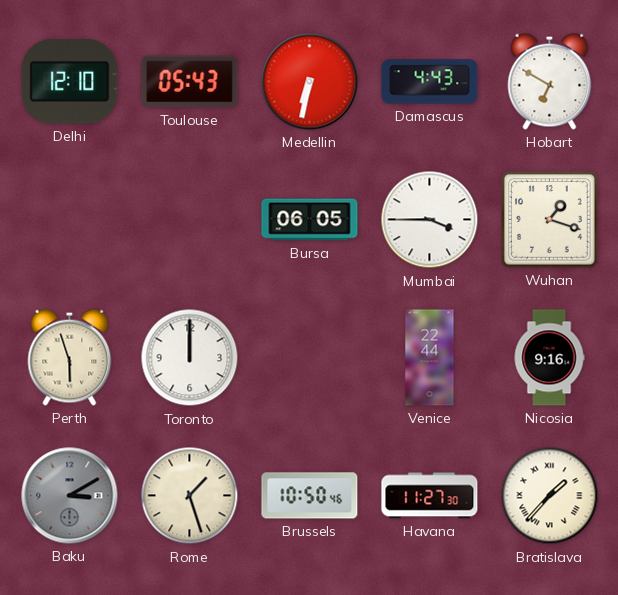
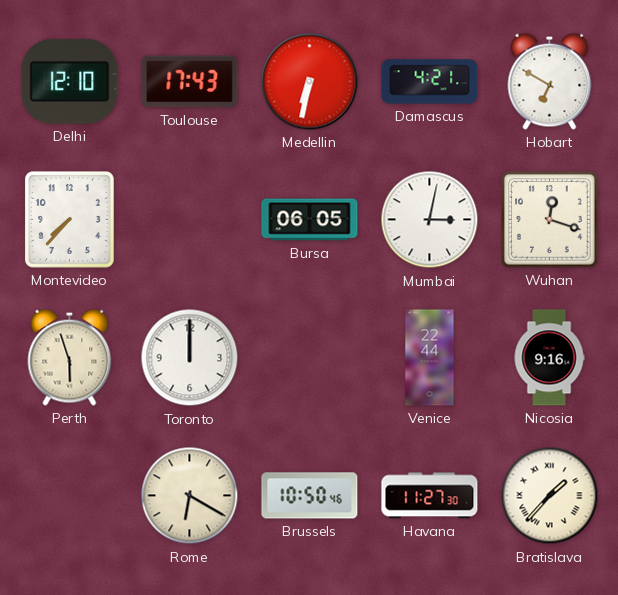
Toulouse: 05:43 -> 17:43 (190, 82)
Damascus: 4:43 -> 4:21 (430, 82)
Montevideo: none -> 7:37 (70, 220)
Mumbai: 3:45 -> 3:02 (430, 220)
Wuhan: 1:18 -> 12:18 (550, 220)
Baku: 3:10 -> none (70, 496)
Rome: 1:27 -> 6:20 (190, 496)
